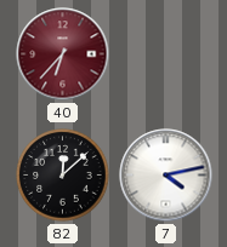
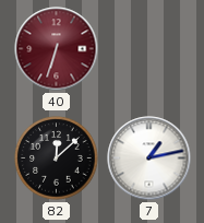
40: 6:37 -> 6:33 (57, 49)
7: 4:13 -> 1:13 (149, 159)
